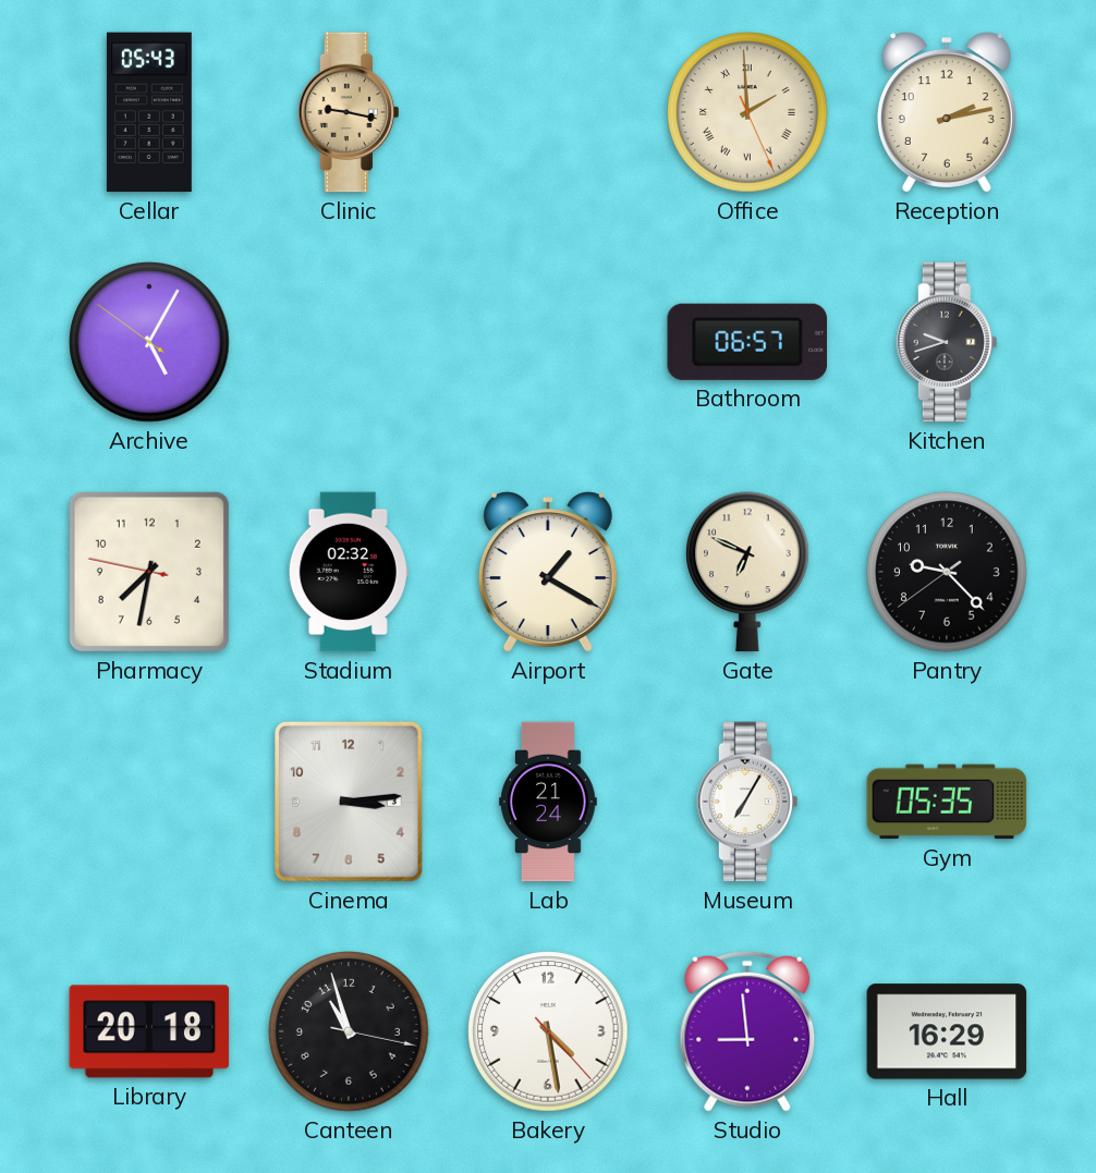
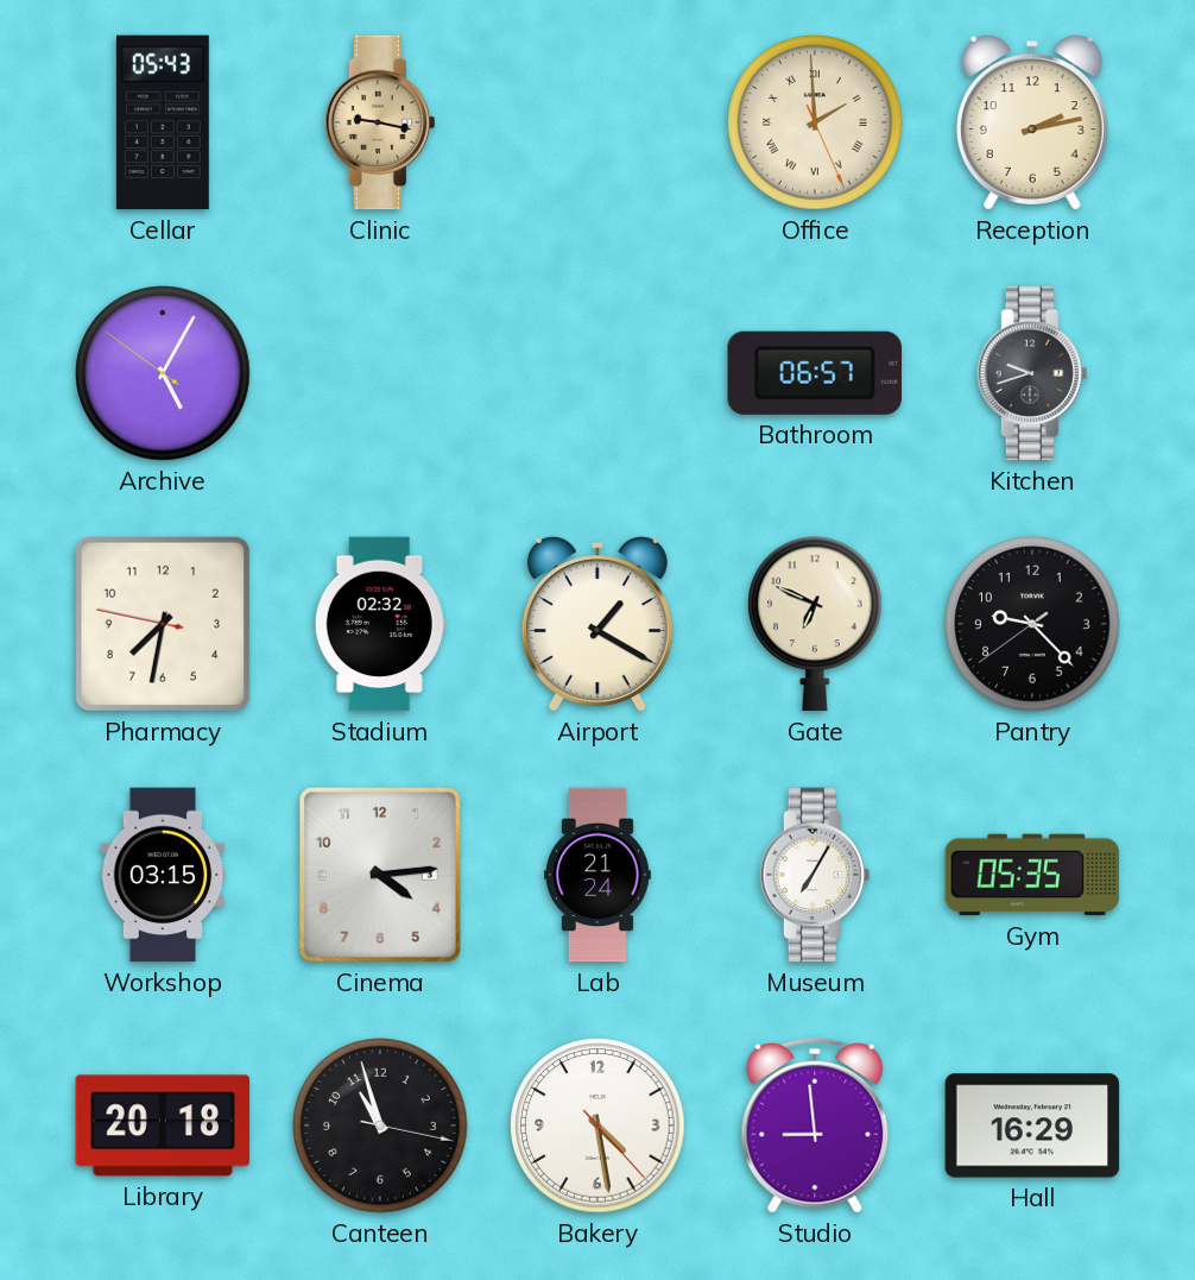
Workshop: none -> 03:15 (163, 875)
Cinema: 3:14 -> 4:14 (380, 875)
